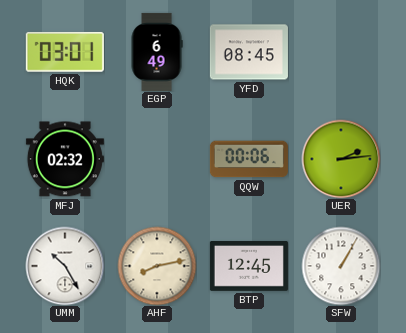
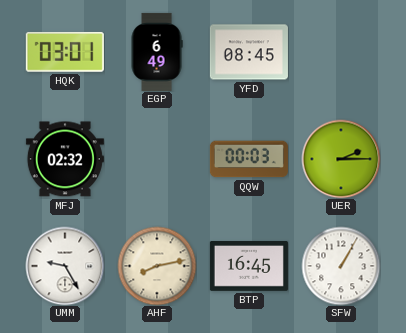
QQW: 00:06 -> 00:03 (249, 159)
UER: 2:14 -> 2:15 (341, 159)
UMM: 10:25 -> 9:25 (65, 266)
BTP: 12:45 -> 16:45 (249, 266)
